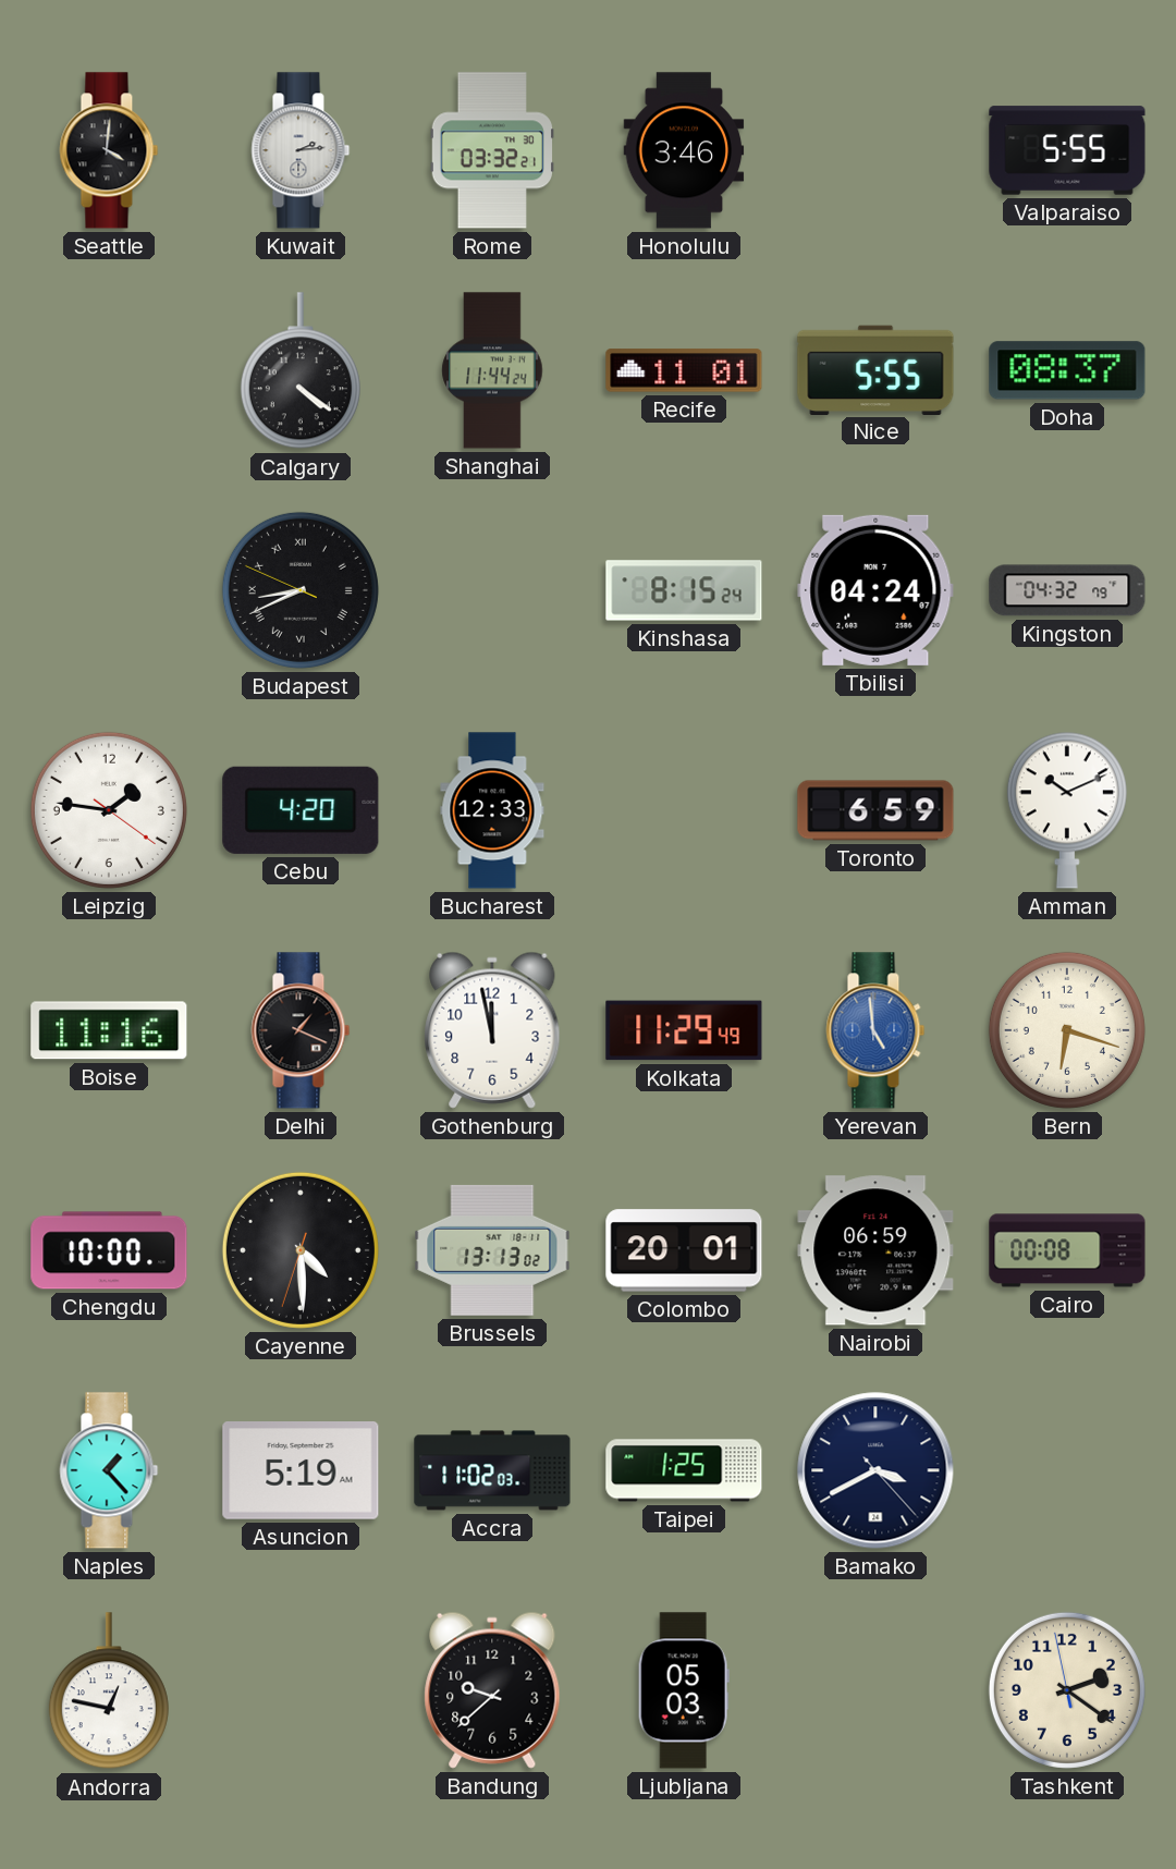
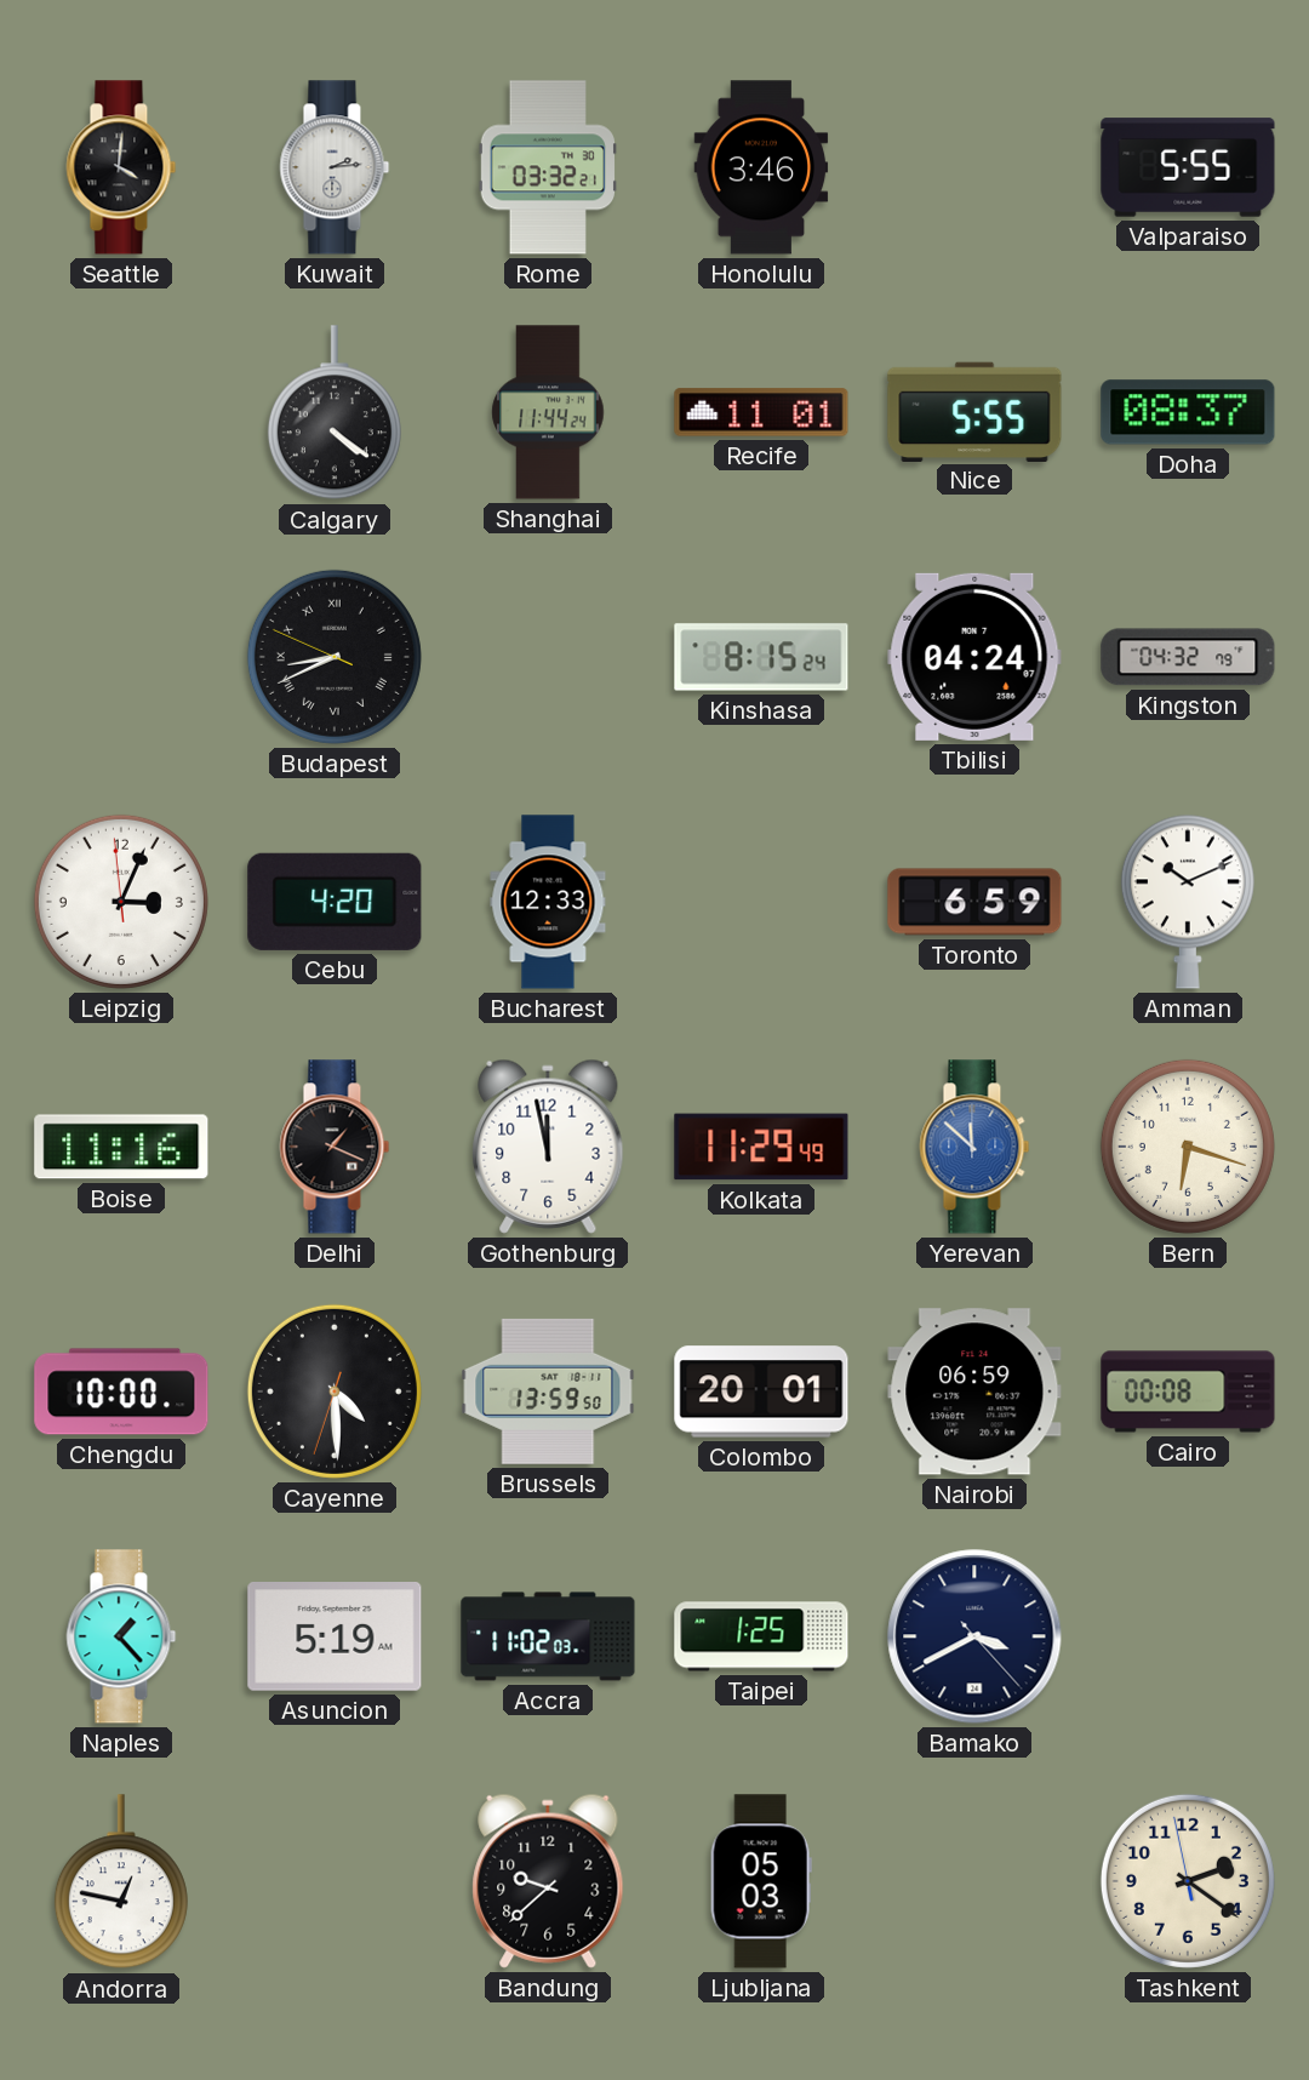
Leipzig: 1:46 -> 3:03 (121, 902)
Yerevan: 4:59 -> 11:52 (974, 1147)
Brussels: 13:13 -> 13:59 (548, 1392)
